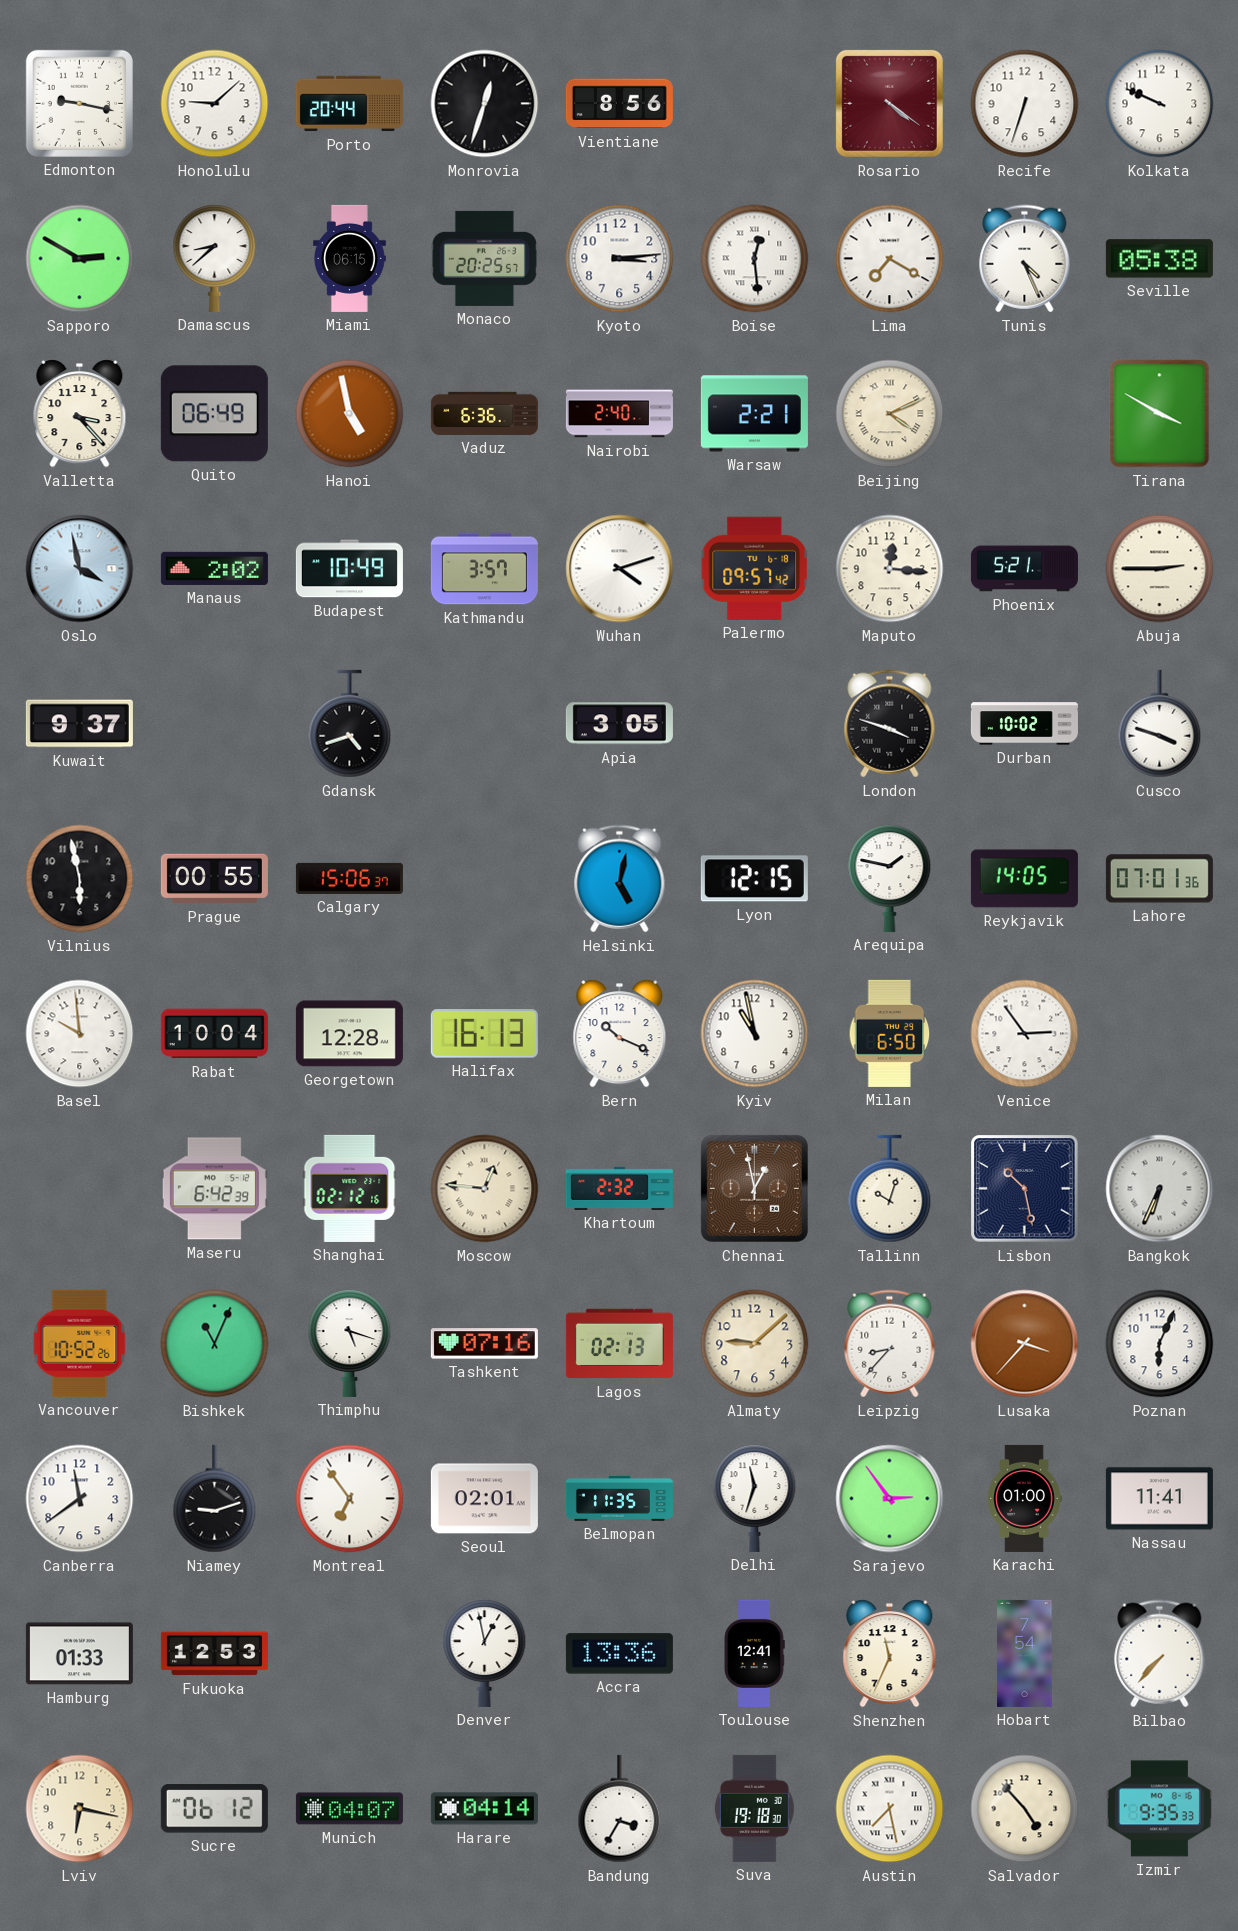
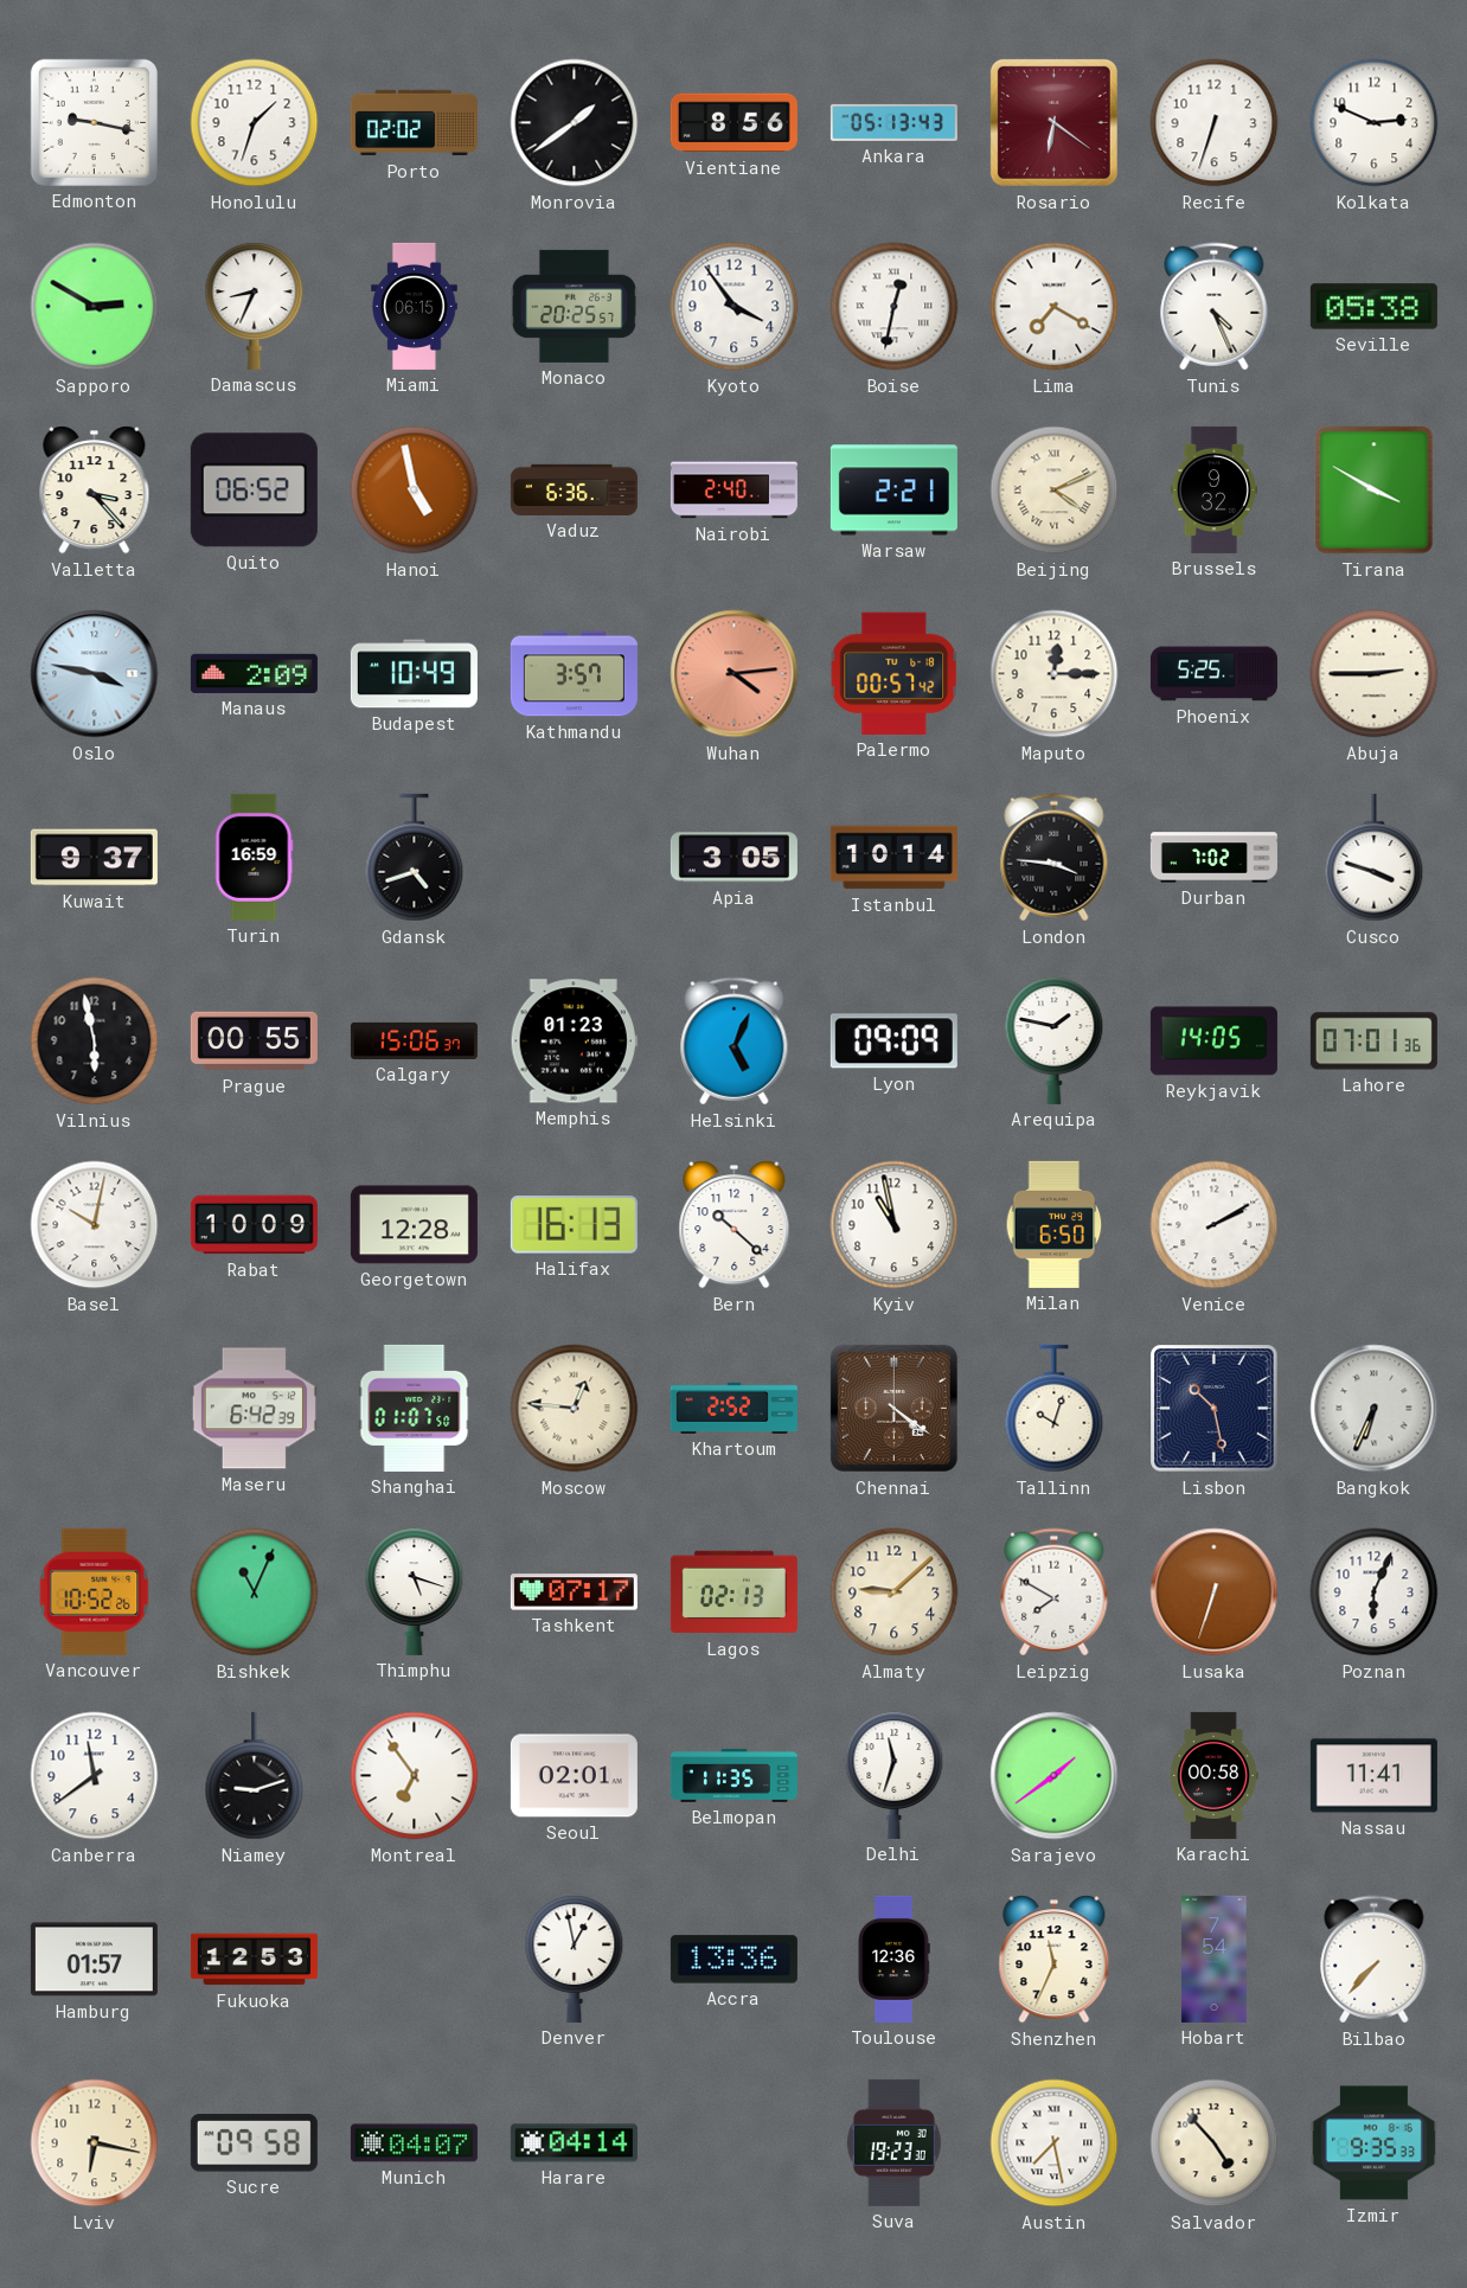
Honolulu: 9:08 -> 1:33 (255, 123)
Porto: 20:44 -> 02:02 (414, 123)
Monrovia: 12:33 -> 1:39 (575, 123)
Ankara: none -> 05:13 (893, 122)
Rosario: 4:21 -> 6:21 (1053, 122)
Kolkata: 9:49 -> 2:49 (1375, 123)
Damascus: 8:38 -> 8:34 (255, 306)
Kyoto: 3:14 -> 3:54 (735, 307)
Boise: 12:29 -> 12:32 (895, 307)
Quito: 06:49 -> 06:52 (254, 491)
Brussels: none -> 9:32 (1213, 489)
Oslo: 3:58 -> 3:47 (95, 674)
Manaus: 2:02 -> 2:09 (254, 673)
Wuhan: 4:12 -> 4:14 (735, 674)
Wuhan dial: white -> salmon (735, 674)
Palermo: 09:57 -> 00:57 (895, 673)
Maputo: 12:16 -> 12:15 (1055, 674)
Phoenix: 5:21 -> 5:25 (1213, 674)
Turin: none -> 16:59 (255, 857)
Istanbul: none -> 10:14 (893, 858)
London: 3:48 -> 3:46 (1055, 858)
Durban: 10:02 -> 7:02 (1213, 858)
Memphis: none -> 01:23 (574, 1042)
Helsinki: 5:02 -> 5:04 (735, 1042)
Lyon: 12:15 -> 09:09 (893, 1042)
Basel: 9:59 -> 10:02 (95, 1225)
Rabat: 10:04 -> 10:09 (254, 1225)
Bern: 10:19 -> 10:22 (735, 1225)
Venice: 2:54 -> 2:10 (1215, 1225)
Shanghai: 02:12 -> 01:07 (415, 1408)
Khartoum: 2:32 -> 2:52 (733, 1408)
Chennai: 12:58 -> 4:21 (893, 1408)
Tashkent: 07:16 -> 07:17 (574, 1592)
Leipzig: 8:37 -> 7:50 (1055, 1592)
Lusaka: 3:37 -> 6:33 (1215, 1592)
Sarajevo: 2:54 -> 1:39 (1055, 1776)
Karachi: 01:00 -> 00:58 (1213, 1775)
Hamburg: 01:33 -> 01:57 (94, 1960)
Toulouse: 12:41 -> 12:36 (895, 1959)
Sucre: 06:12 -> 09:58 (254, 2143)
Bandung: 3:35 -> none (620, 1809)
Suva: 19:18 -> 19:23 (893, 2142)
